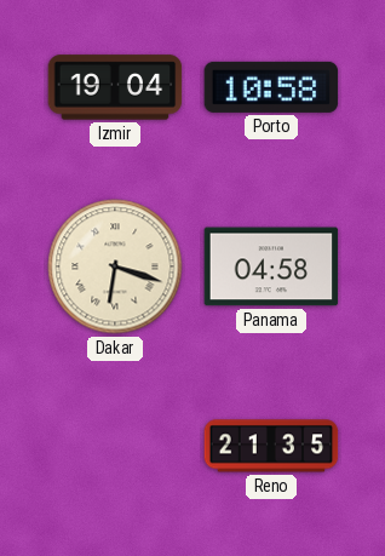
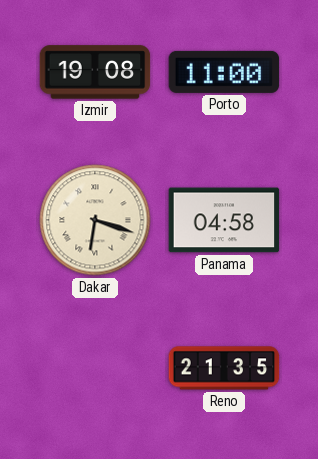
Izmir: 19:04 -> 19:08 (95, 72)
Porto: 10:58 -> 11:00 (224, 72)
